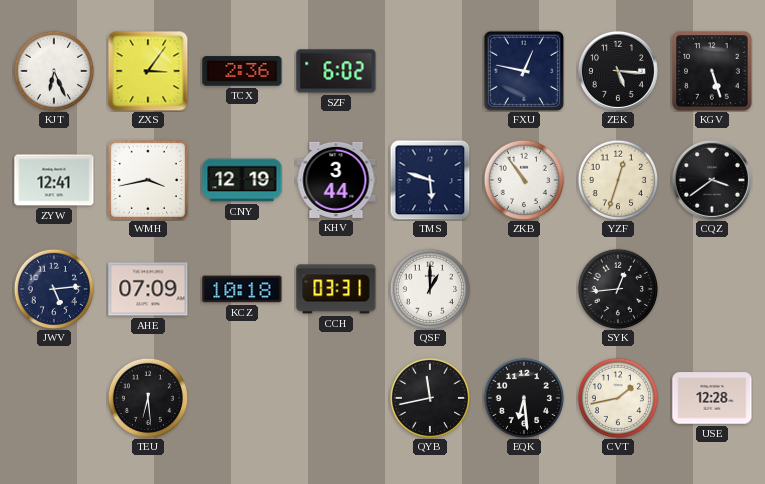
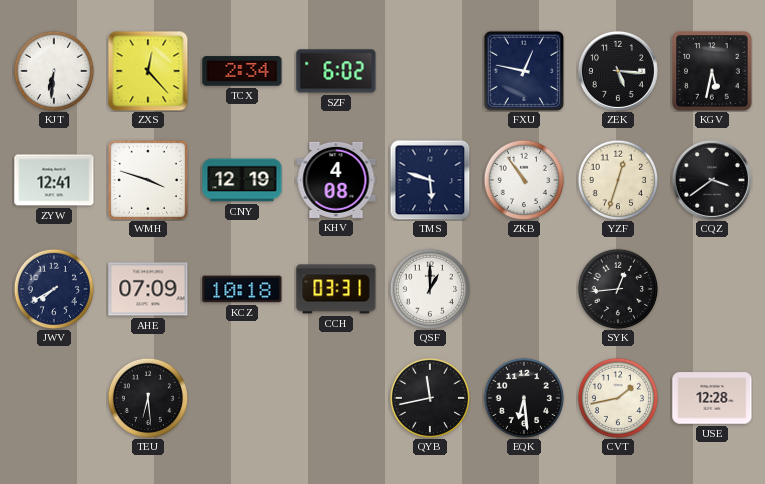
KJT: 6:26 -> 6:31 (53, 70)
ZXS: 3:06 -> 12:23 (148, 71)
TCX: 2:36 -> 2:34 (242, 71)
KGV: 5:27 -> 5:32 (712, 71)
WMH: 3:43 -> 3:48 (148, 180)
KHV: 3:44 -> 4:08 (336, 180)
JWV: 5:14 -> 7:40 (53, 288)
